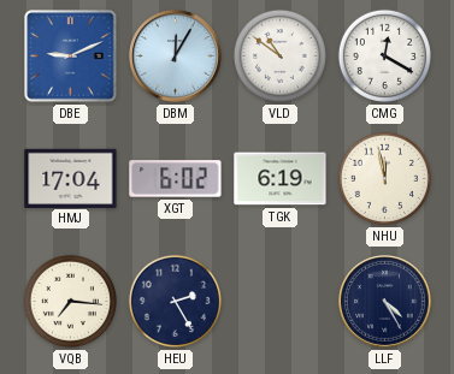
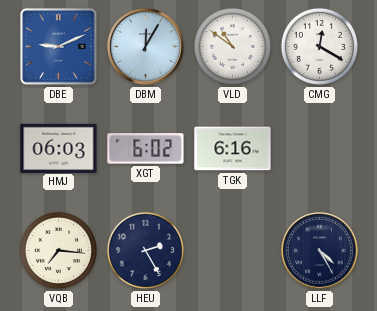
HMJ: 17:04 -> 06:03 (59, 148)
TGK: 6:19 -> 6:16 (233, 149)
NHU: 11:58 -> none (384, 178)
